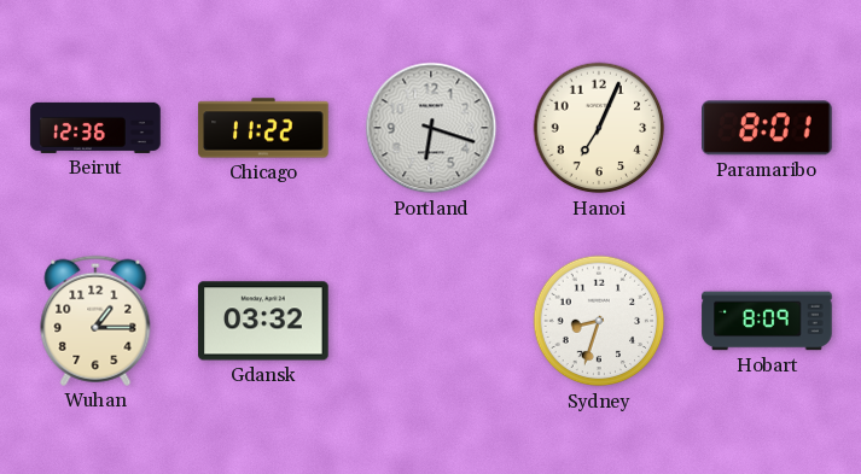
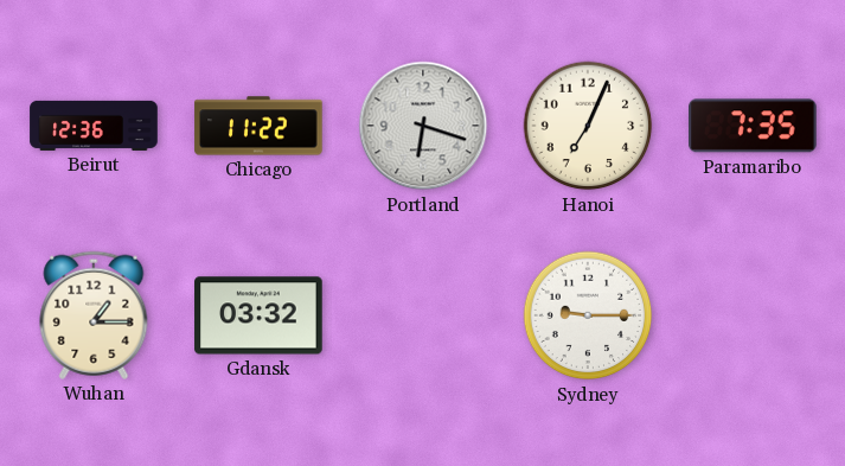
Paramaribo: 8:01 -> 7:35 (753, 126)
Sydney: 8:33 -> 9:15 (588, 315)
Hobart: 8:09 -> none (767, 321)
